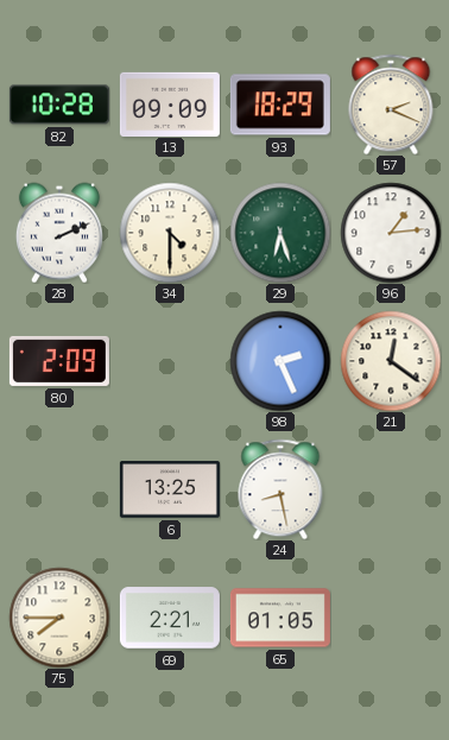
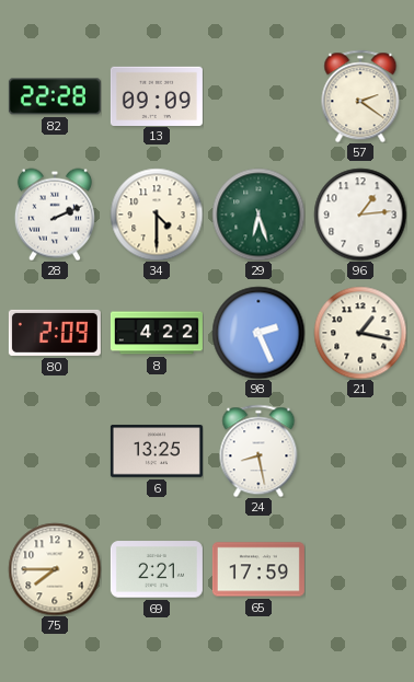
82: 10:28 -> 22:28 (55, 96)
93: 18:29 -> none (280, 105)
57: 2:19 -> 2:21 (360, 96)
8: none -> 4:22 (157, 333)
21: 12:21 -> 1:17 (360, 333)
65: 01:05 -> 17:59 (258, 569)
